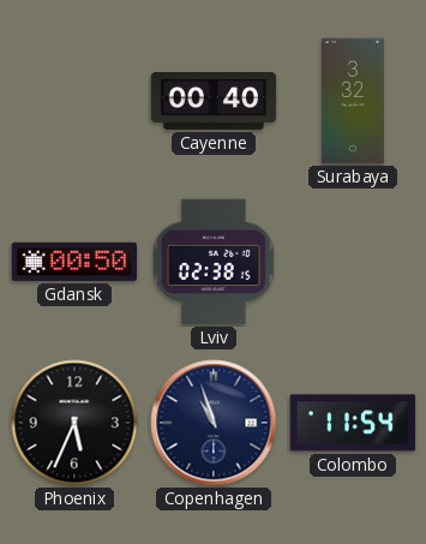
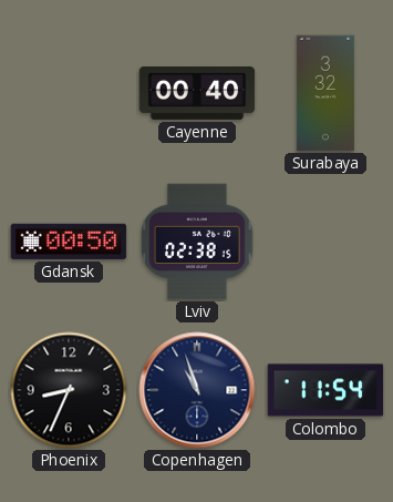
Phoenix: 5:34 -> 8:34 (69, 390)
